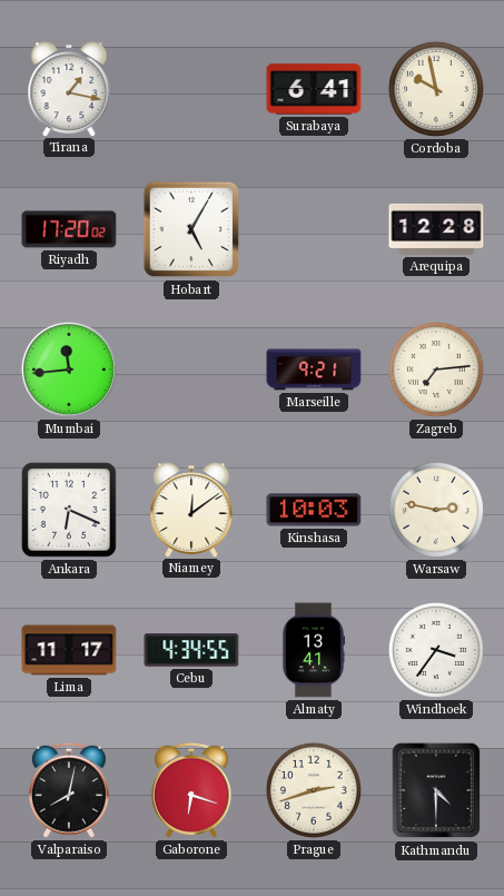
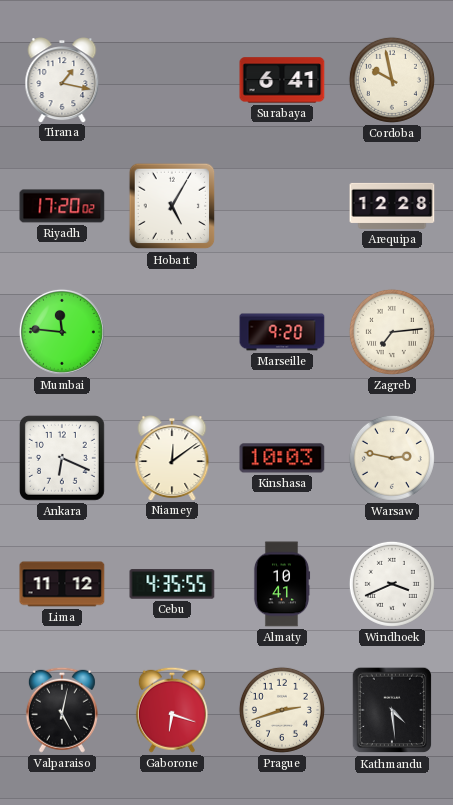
Mumbai: 11:44 -> 11:46 (62, 332)
Marseille: 9:21 -> 9:20 (282, 332)
Lima: 11:17 -> 11:12 (62, 584)
Cebu: 4:34 -> 4:35 (172, 584)
Almaty: 13:41 -> 10:41 (282, 584)
Windhoek: 3:36 -> 3:41 (392, 584)
Valparaiso: 8:02 -> 5:02 (62, 710)
Kathmandu: 4:30 -> 4:29 (392, 710)
